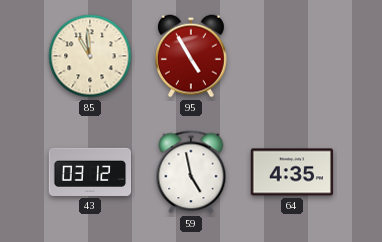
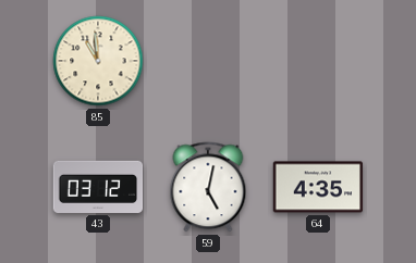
95: 4:55 -> none (192, 56)
59: 4:58 -> 5:02 (208, 187)
